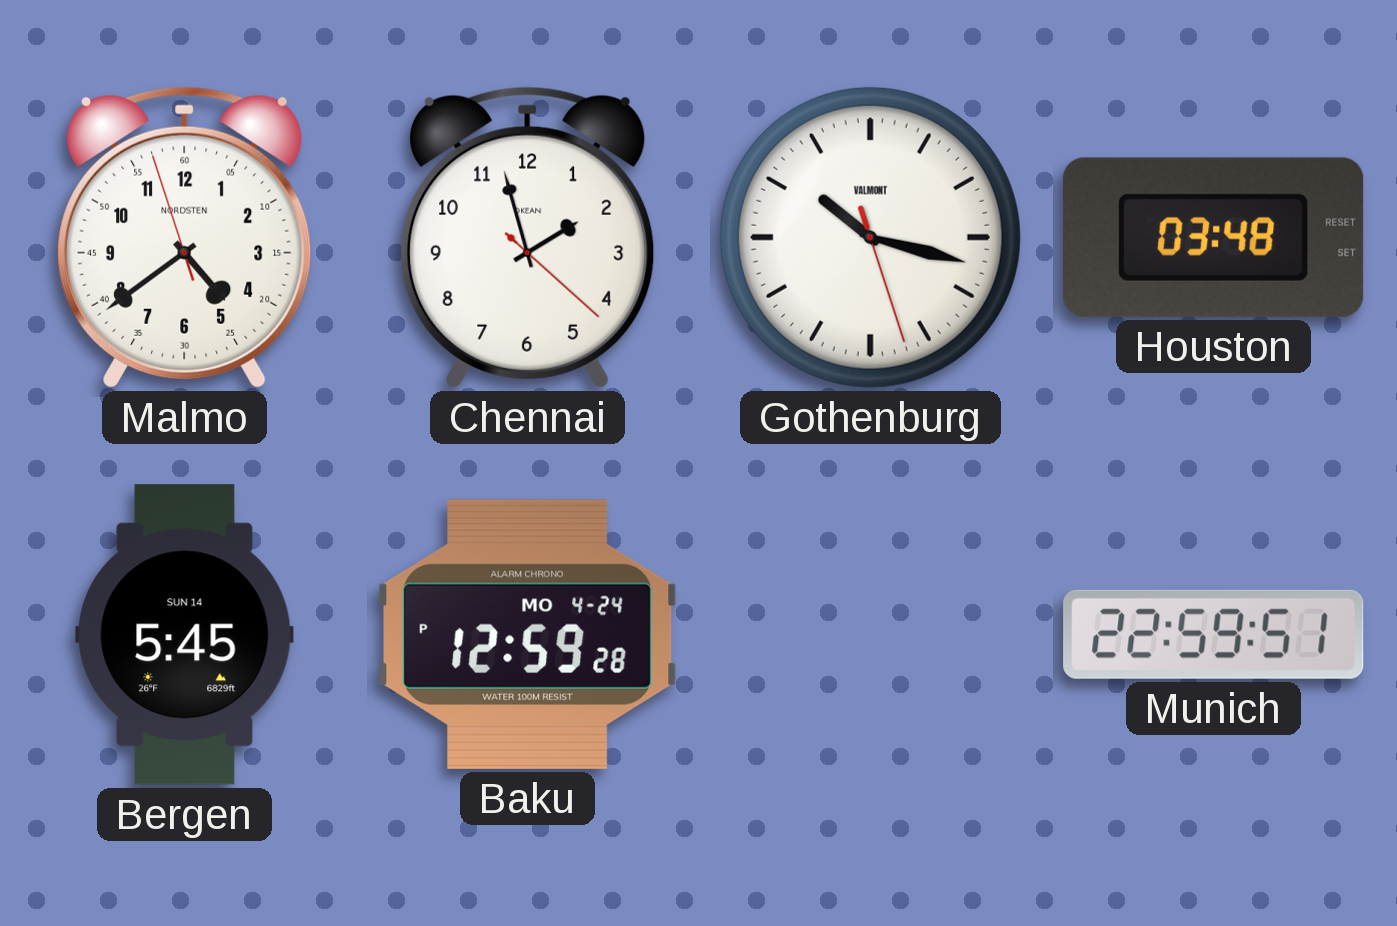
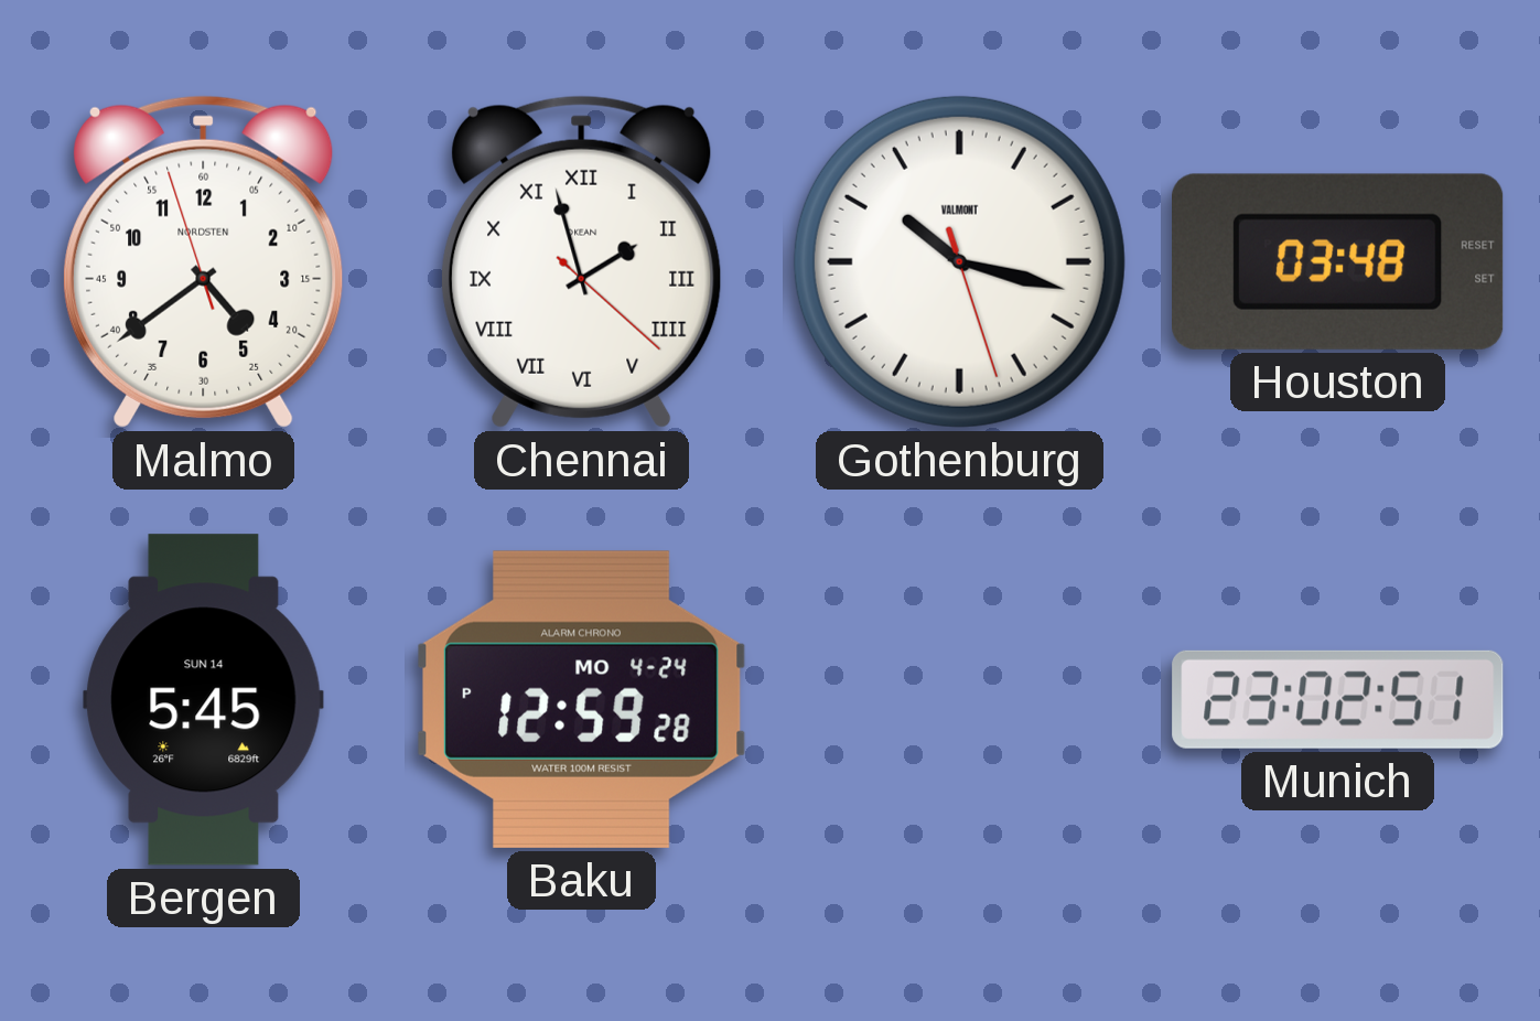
Chennai numerals: Arabic -> Roman (582, 261)
Munich: 22:59 -> 23:02 (1338, 699)
